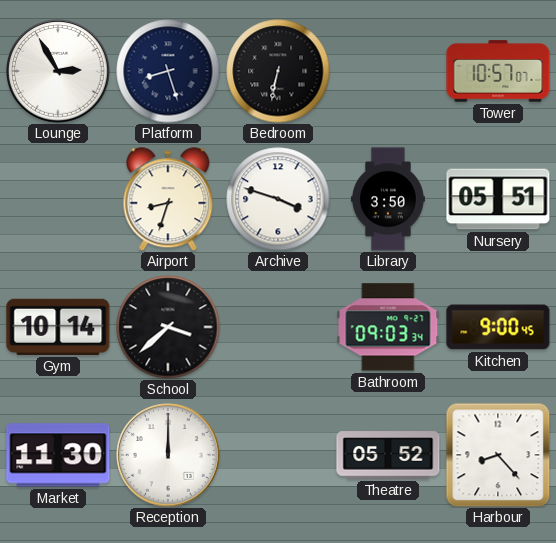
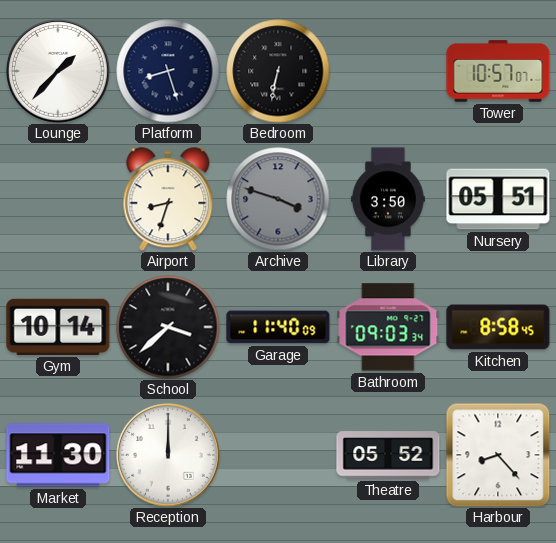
Lounge: 2:55 -> 1:37 (59, 72)
Archive dial: white -> grey (278, 199)
Garage: none -> 11:40 (278, 327)
Kitchen: 9:00 -> 8:58 (498, 327)
